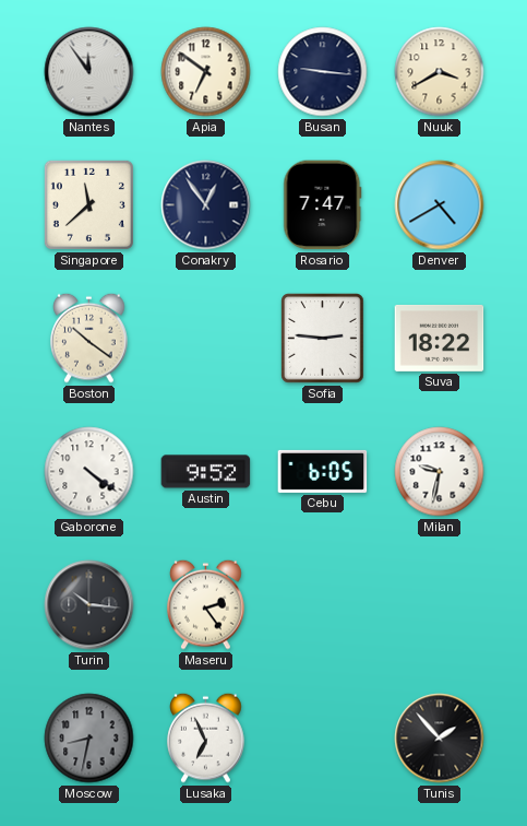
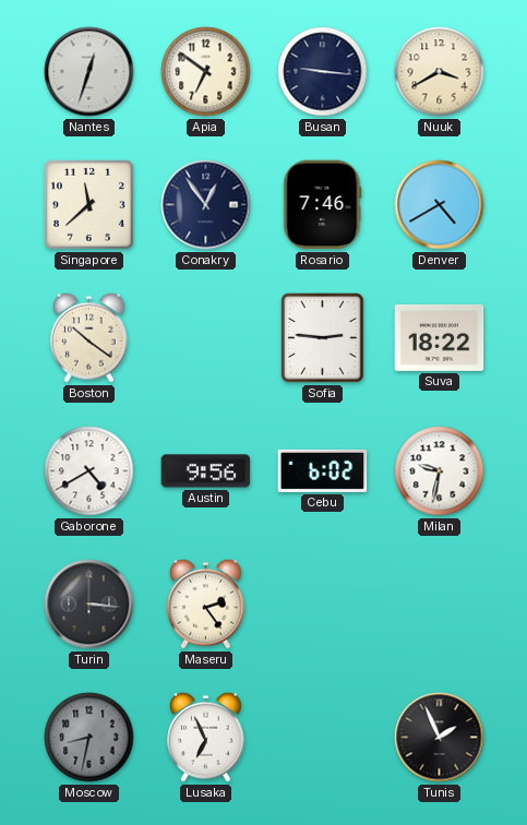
Nantes: 11:54 -> 12:33 (89, 72)
Rosario: 7:47 -> 7:46 (323, 205)
Gaborone: 4:21 -> 4:40 (89, 471)
Austin: 9:52 -> 9:56 (206, 471)
Cebu: 6:05 -> 6:02 (323, 470)
Turin: 10:16 -> 3:16 (89, 605)
Tunis: 1:53 -> 1:56 (440, 738)
